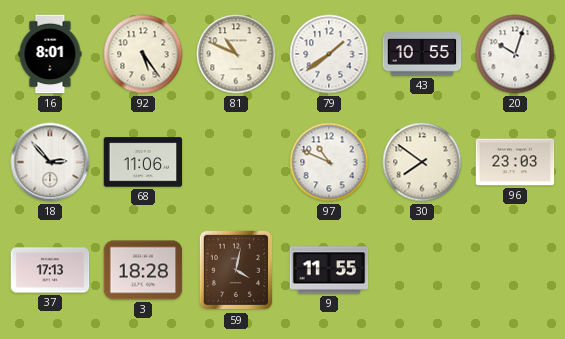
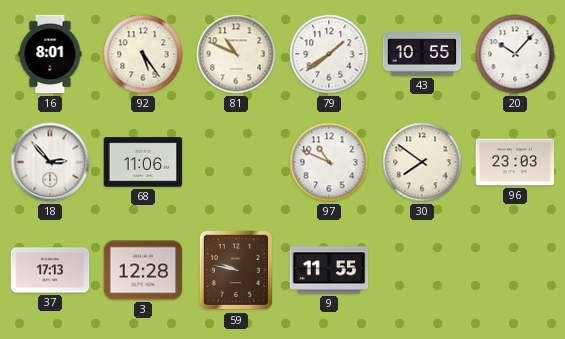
20: 10:03 -> 10:07 (515, 54)
3: 18:28 -> 12:28 (143, 270)
59: 4:02 -> 9:47 (236, 270)
